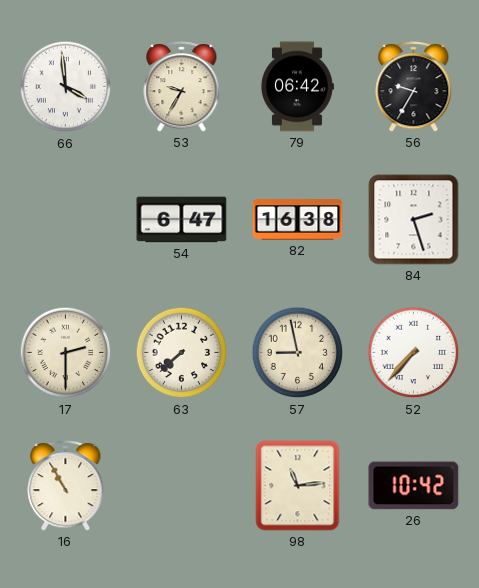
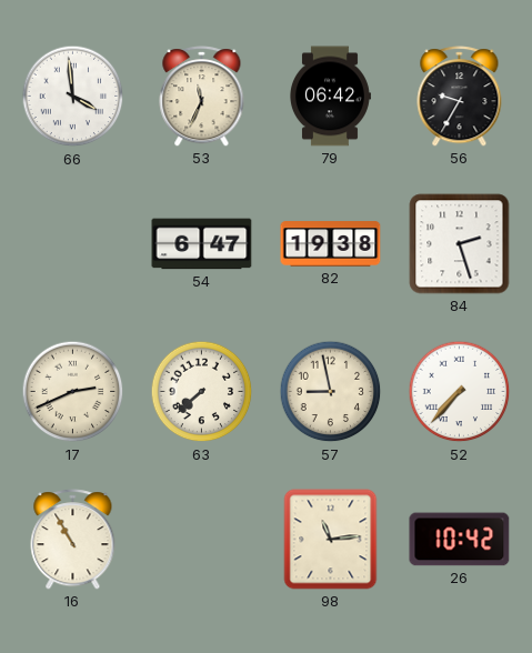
53: 9:35 -> 11:34 (202, 97)
82: 16:38 -> 19:38 (331, 244)
17: 2:30 -> 2:41 (73, 392)
